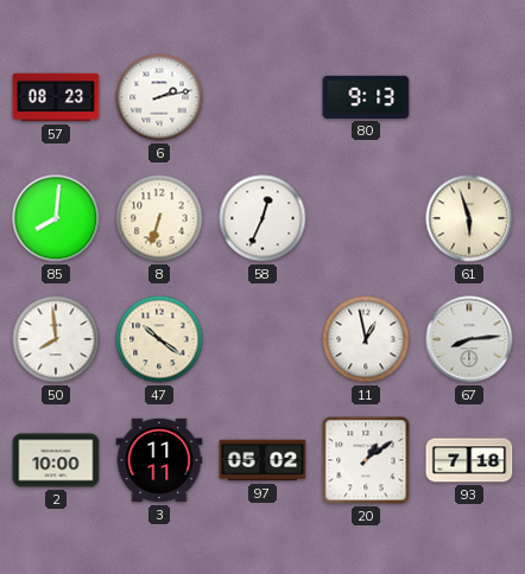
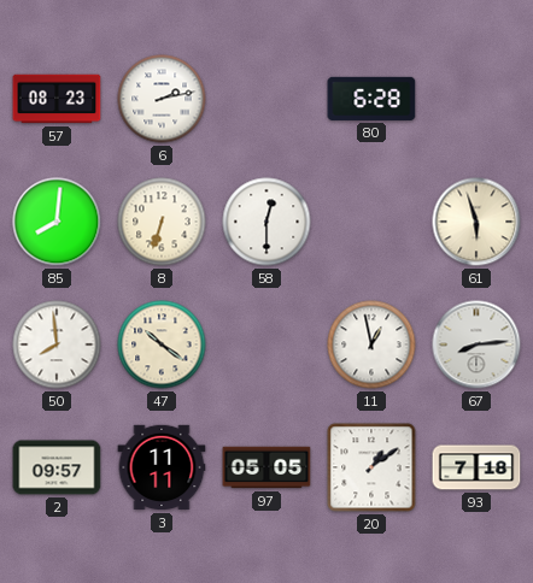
80: 9:13 -> 6:28 (371, 99)
58: 12:34 -> 12:30 (266, 222)
2: 10:00 -> 09:57 (57, 467)
97: 05:02 -> 05:05 (266, 467)
